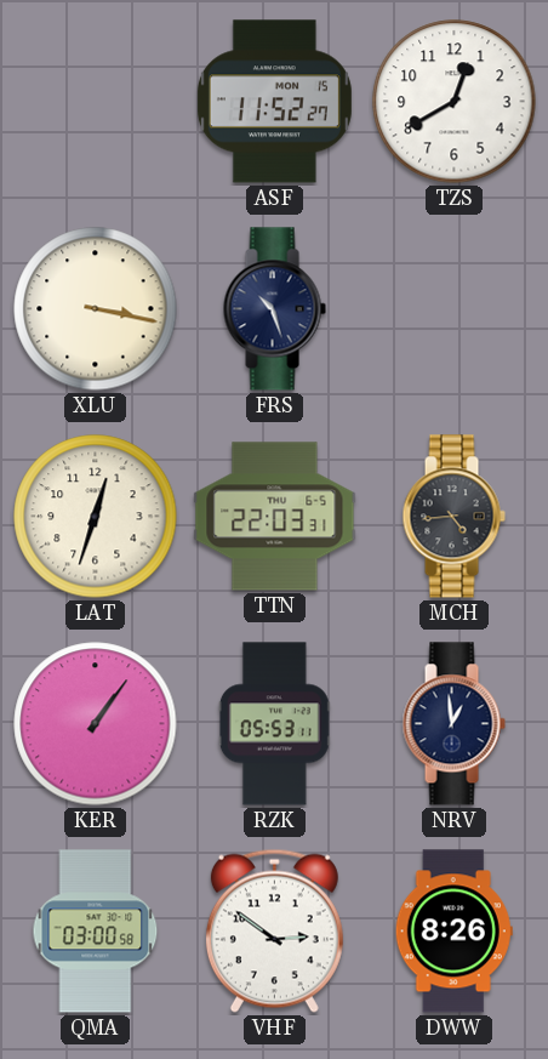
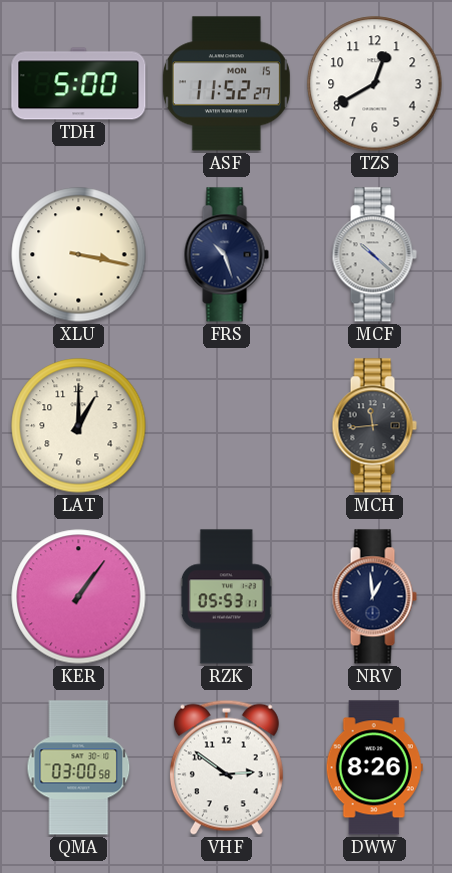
TDH: none -> 5:00 (79, 84)
MCF: none -> 10:22 (374, 255)
LAT: 12:33 -> 1:00 (79, 426)
TTN: 22:03 -> none (275, 517)
MCH: 4:44 -> 11:44 (374, 426)
